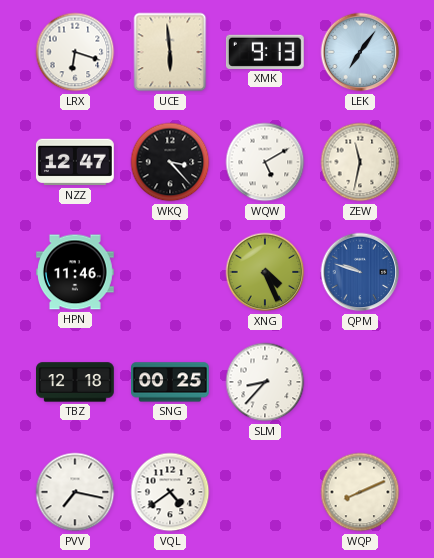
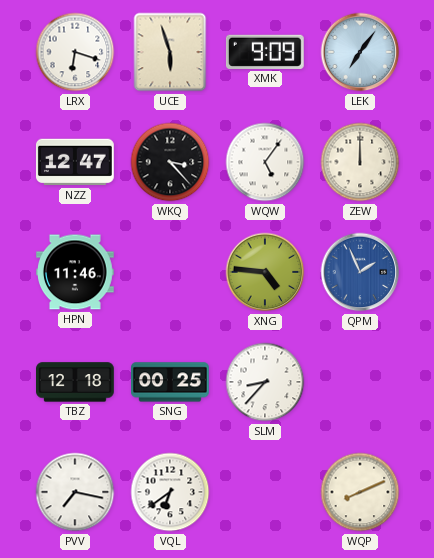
UCE: 5:59 -> 5:57 (170, 52)
XMK: 9:13 -> 9:09 (265, 52)
WQW: 5:10 -> 5:06 (265, 162)
ZEW: 11:32 -> 12:00 (360, 162)
XNG: 4:26 -> 4:46 (265, 272)
QPM: 9:48 -> 1:56 (360, 272)
VQL: 4:39 -> 6:39 (170, 492)
